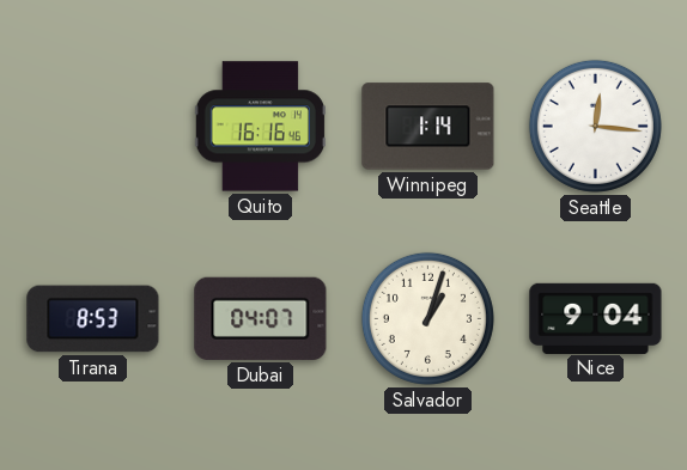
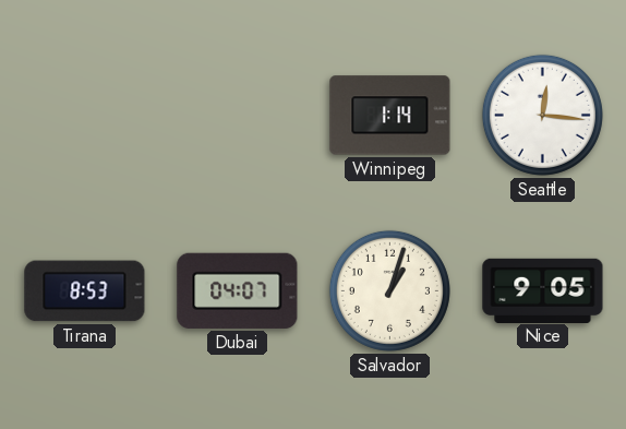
Quito: 16:16 -> none (260, 127)
Nice: 9:04 -> 9:05 (543, 290)
